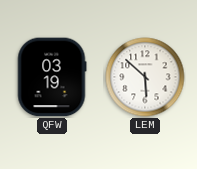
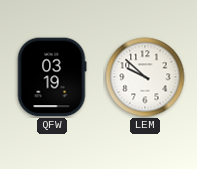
LEM: 5:52 -> 9:52 (145, 77)
